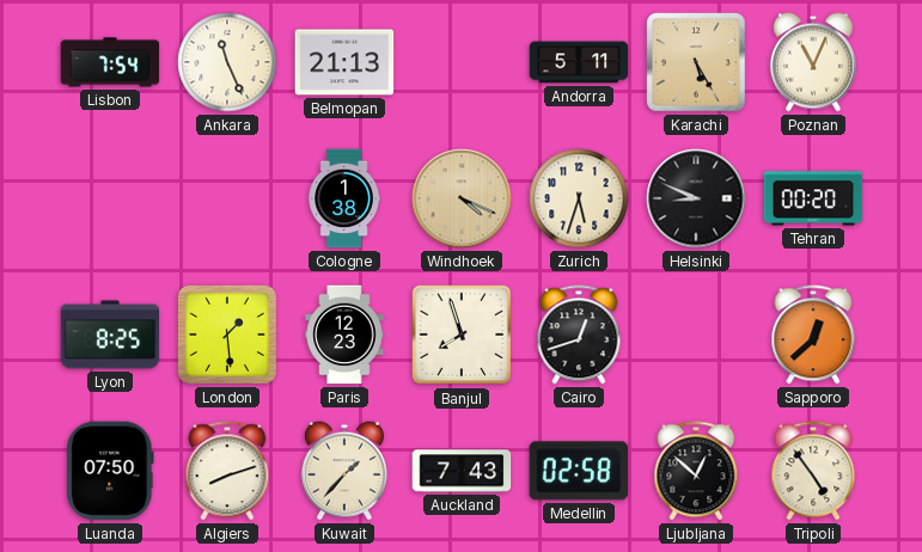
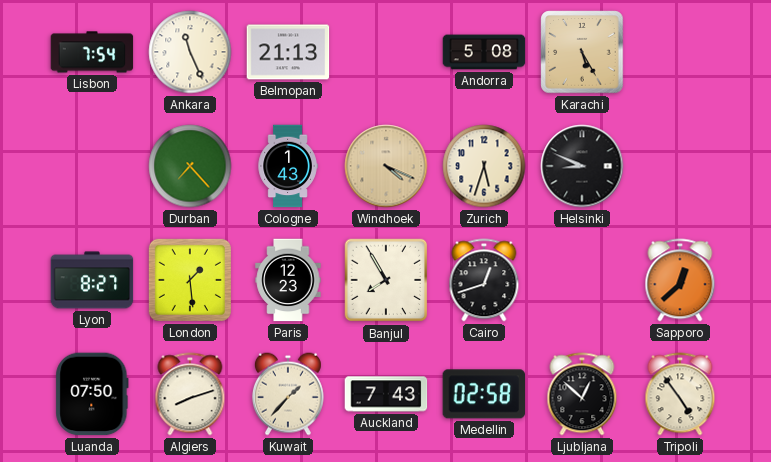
Andorra: 5:11 -> 5:08 (484, 52)
Poznan: 11:04 -> none (813, 62)
Durban: none -> 7:23 (190, 166)
Cologne: 1:38 -> 1:43 (288, 166)
Tehran: 00:20 -> none (813, 198)
Lyon: 8:25 -> 8:27 (92, 280)
Banjul: 7:57 -> 7:55 (386, 280)
